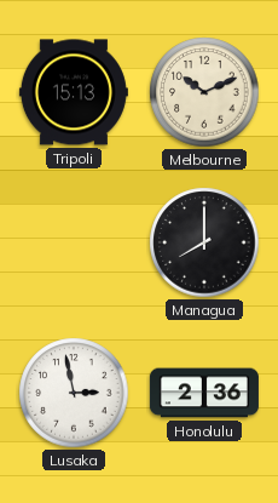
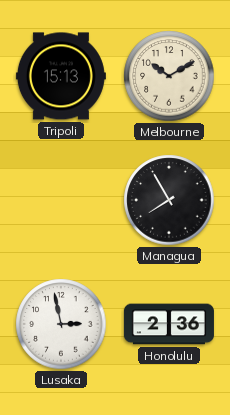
Melbourne: 10:11 -> 10:10 (169, 76)
Managua: 8:00 -> 7:55 (169, 200)
